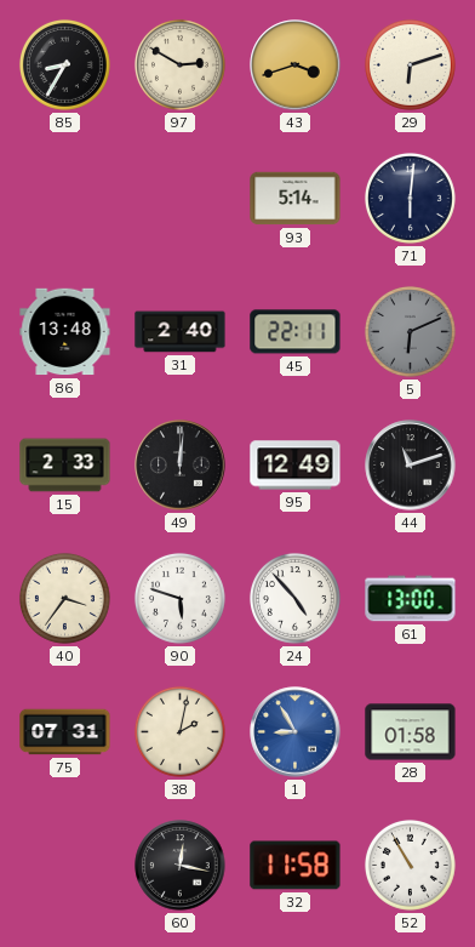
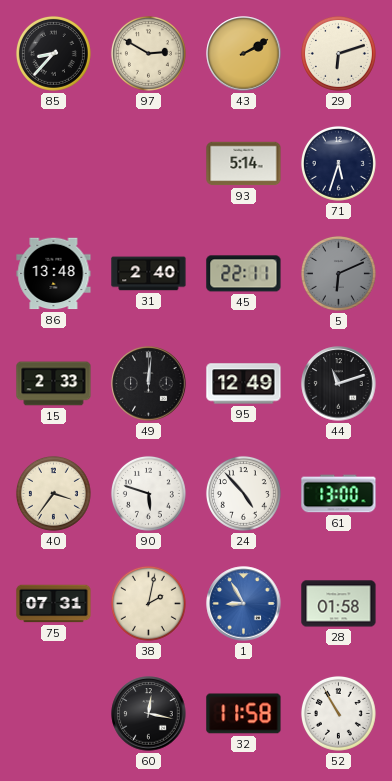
85: 8:35 -> 8:37 (53, 53)
43: 3:42 -> 2:10 (244, 54)
71: 6:01 -> 5:33 (338, 163)
